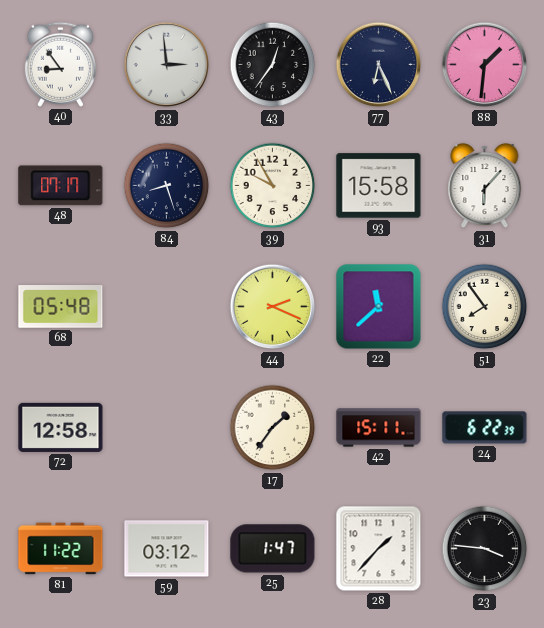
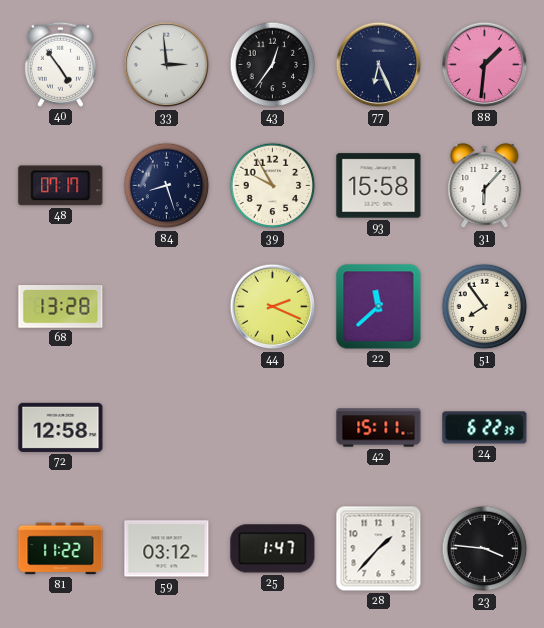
40: 8:54 -> 4:54 (60, 64)
68: 05:48 -> 13:28 (61, 307)
17: 1:36 -> none (273, 428)
